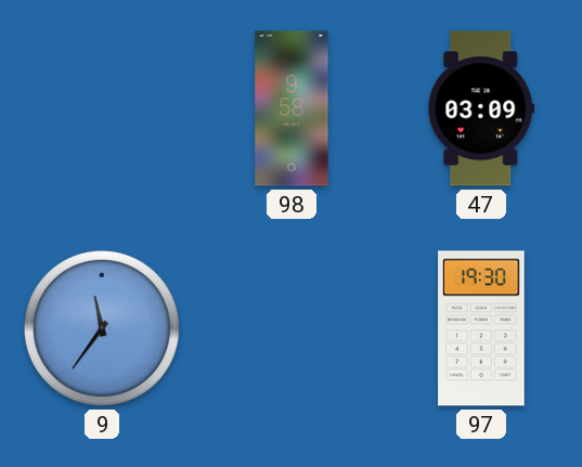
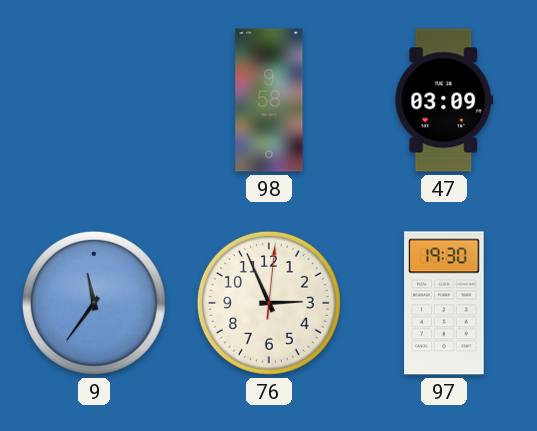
76: none -> 2:56 (269, 303)
